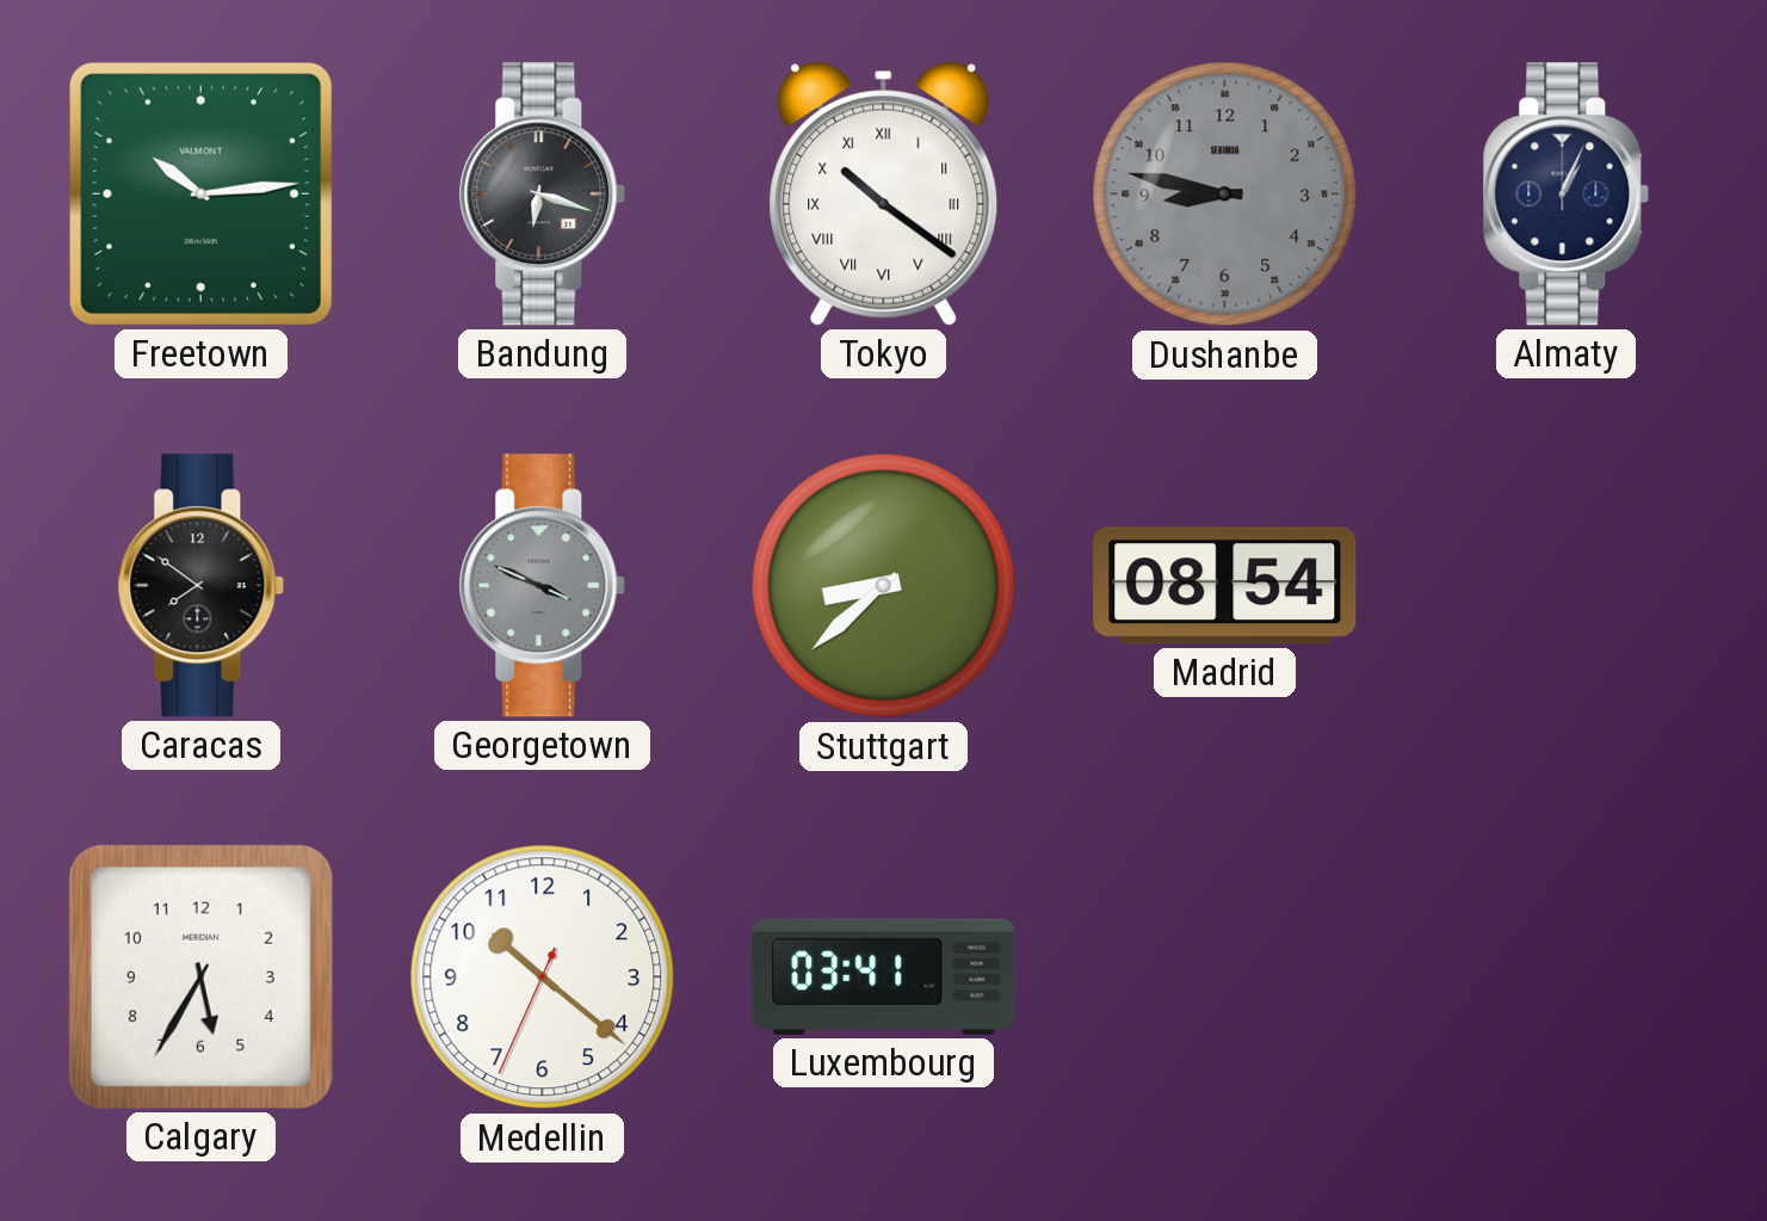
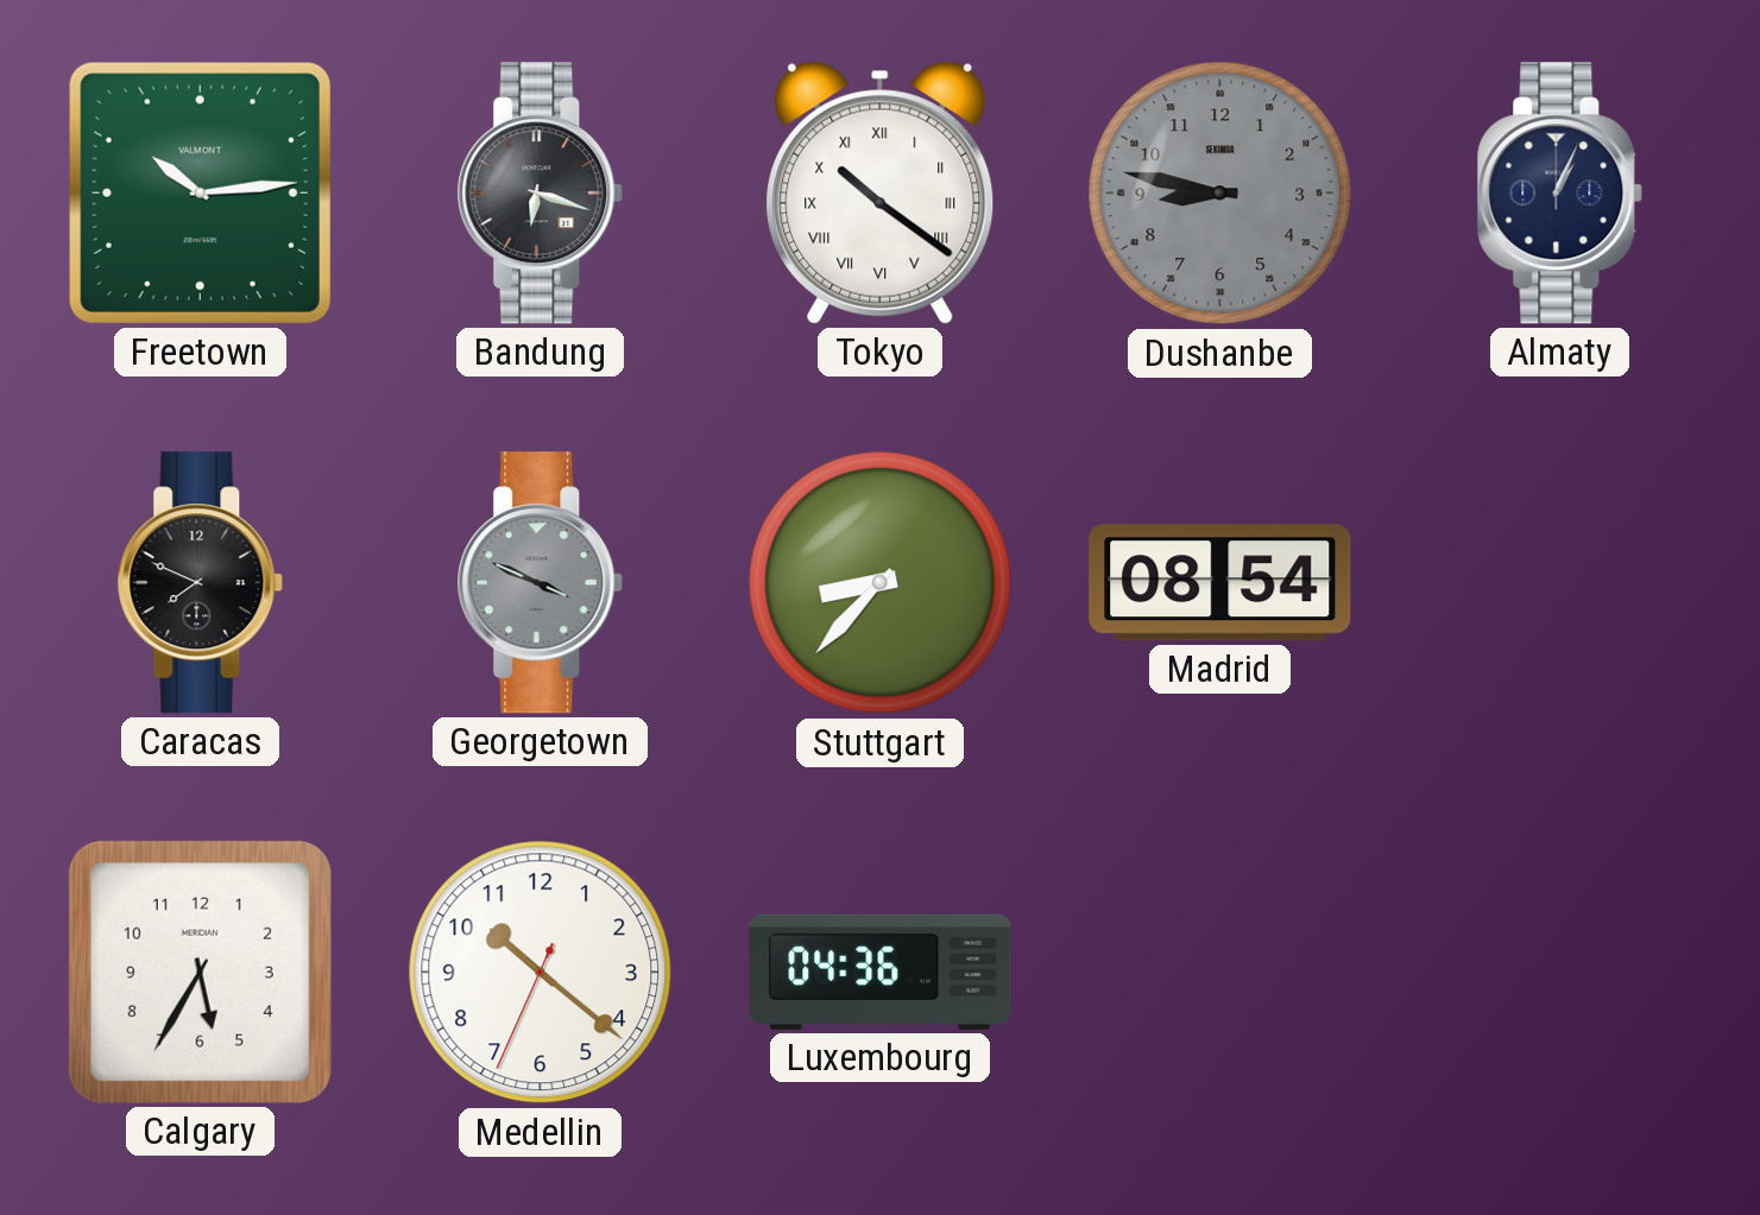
Caracas: 7:51 -> 7:49 (201, 583)
Stuttgart: 8:38 -> 8:37 (881, 583)
Luxembourg: 03:41 -> 04:36 (881, 972)
